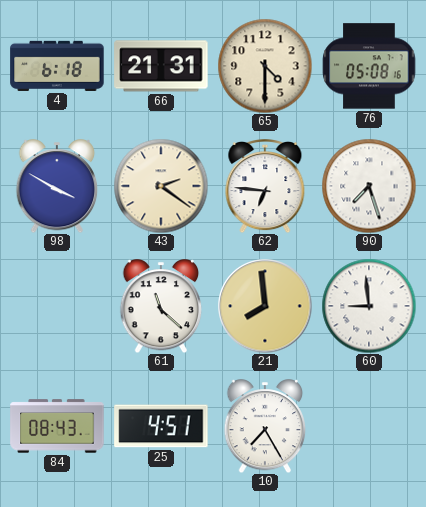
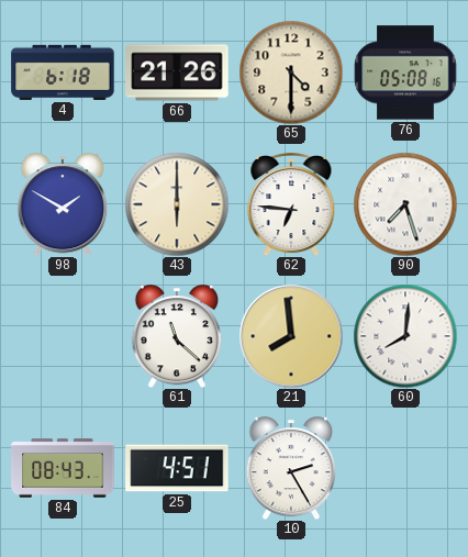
66: 21:31 -> 21:26 (177, 73)
98: 3:50 -> 1:50 (63, 205)
43: 2:21 -> 6:00 (177, 204)
60: 8:59 -> 8:01 (405, 336)
10: 7:25 -> 2:25 (291, 469)
